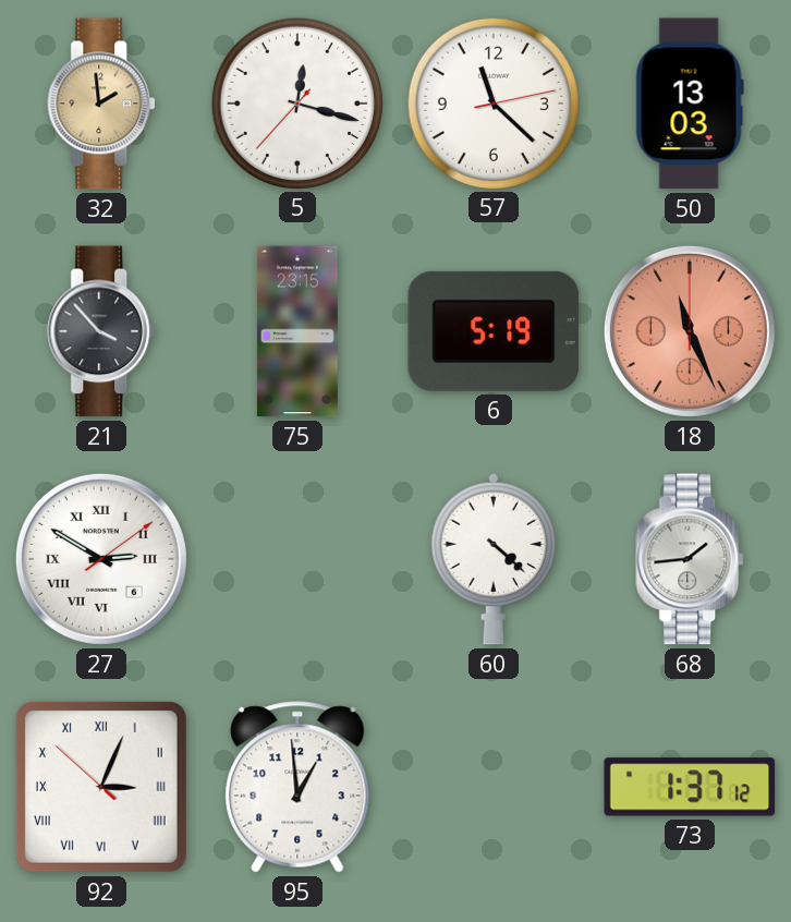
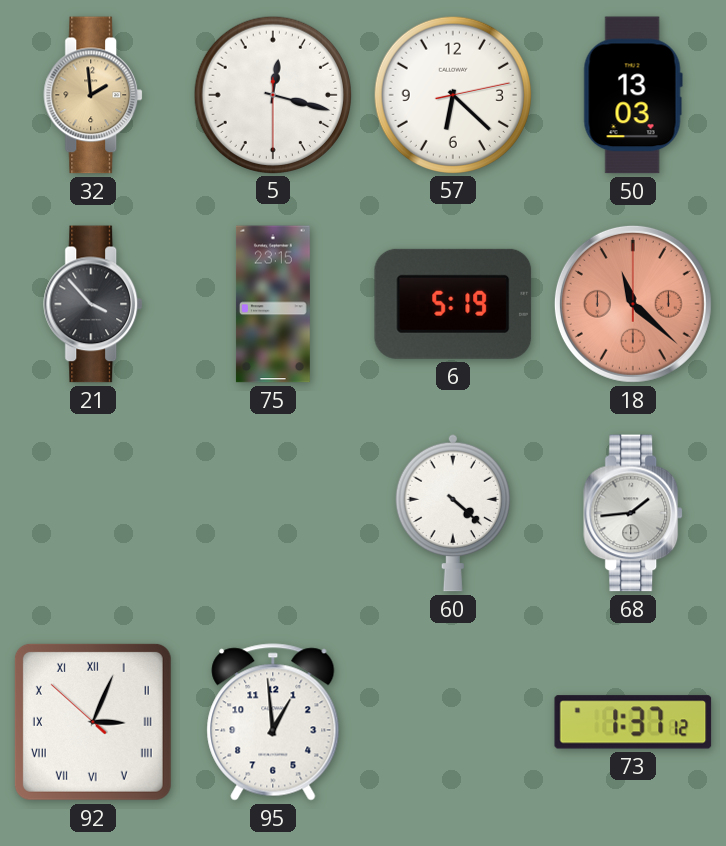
5: 12:17:37 -> 12:17:30 (272, 94)
57: 11:22 -> 6:22 (452, 94)
18: 11:26 -> 11:22 (633, 304)
27: 2:50 -> none (101, 559)
